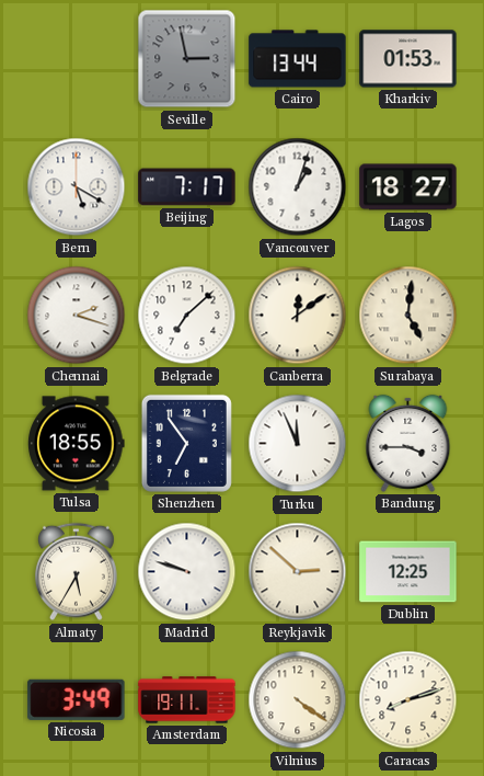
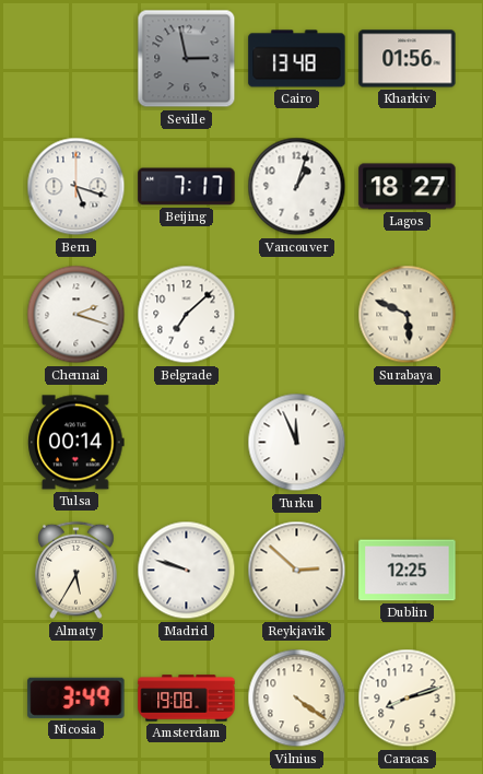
Cairo: 13:44 -> 13:48 (297, 59)
Kharkiv: 01:53 -> 01:56 (408, 59)
Bern: 5:20 -> 5:18 (76, 187)
Canberra: 12:09 -> none (298, 316)
Surabaya: 5:01 -> 5:49 (408, 315)
Tulsa: 18:55 -> 00:14 (76, 443)
Shenzhen: 6:54 -> none (186, 443)
Bandung: 3:45 -> none (408, 443)
Amsterdam: 19:11 -> 19:08 (187, 699)
